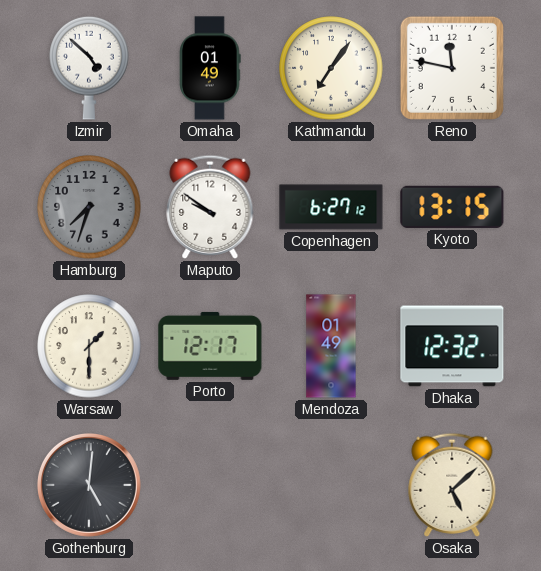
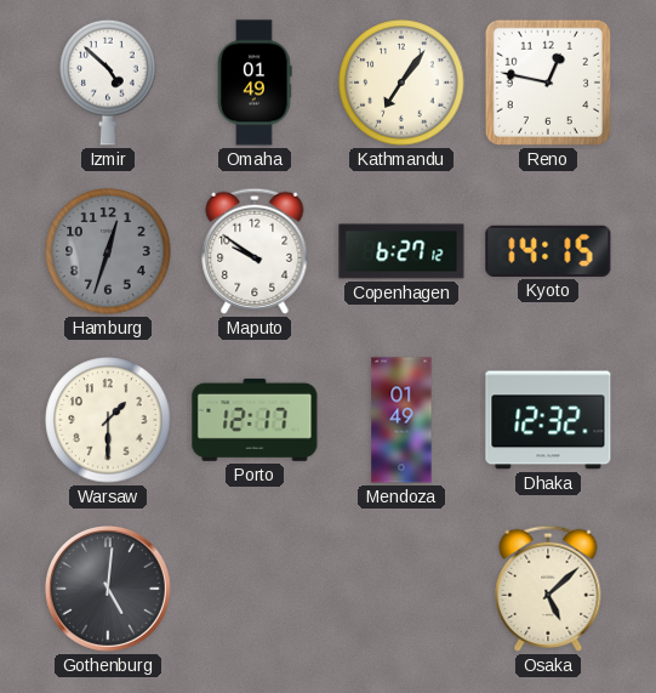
Reno: 11:47 -> 12:47 (548, 83)
Hamburg: 7:33 -> 12:33 (108, 251)
Kyoto: 13:15 -> 14:15 (548, 251)
